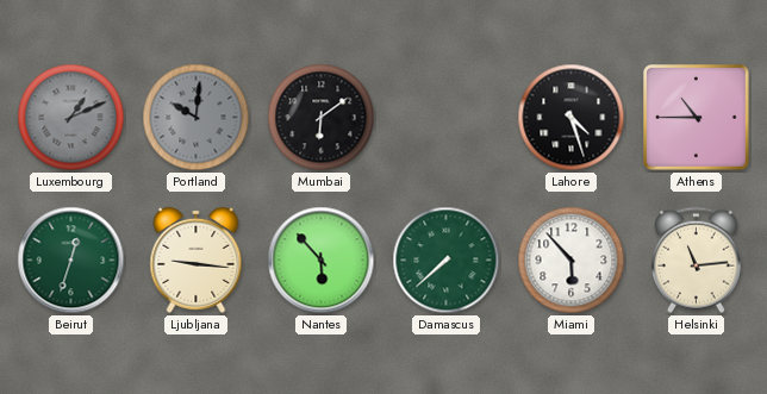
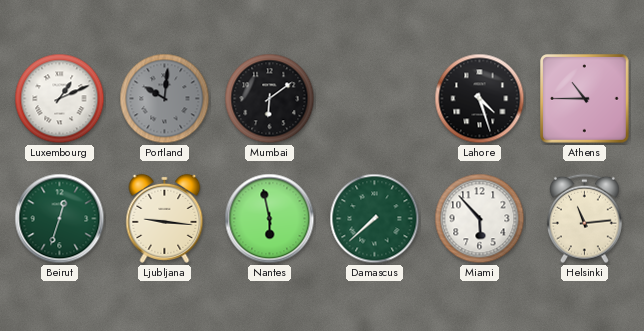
Luxembourg dial: grey -> white (60, 99)
Nantes: 5:53 -> 5:58 (270, 219)
